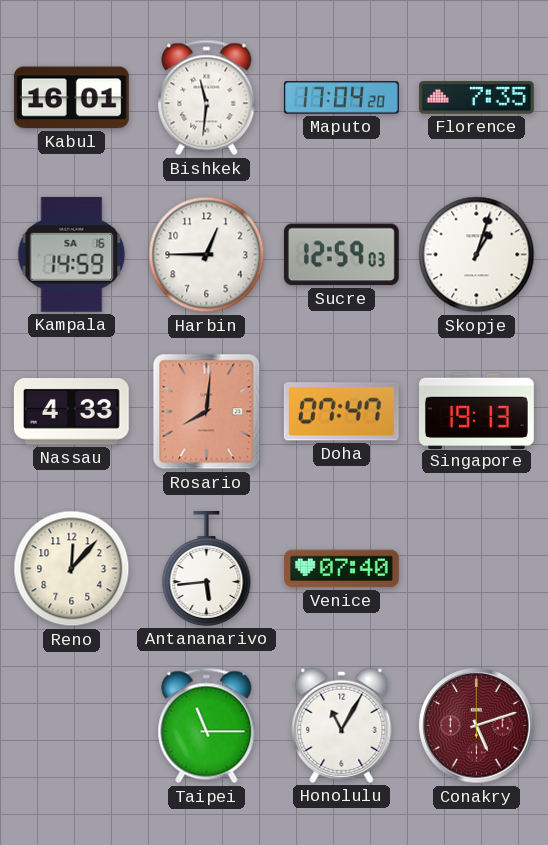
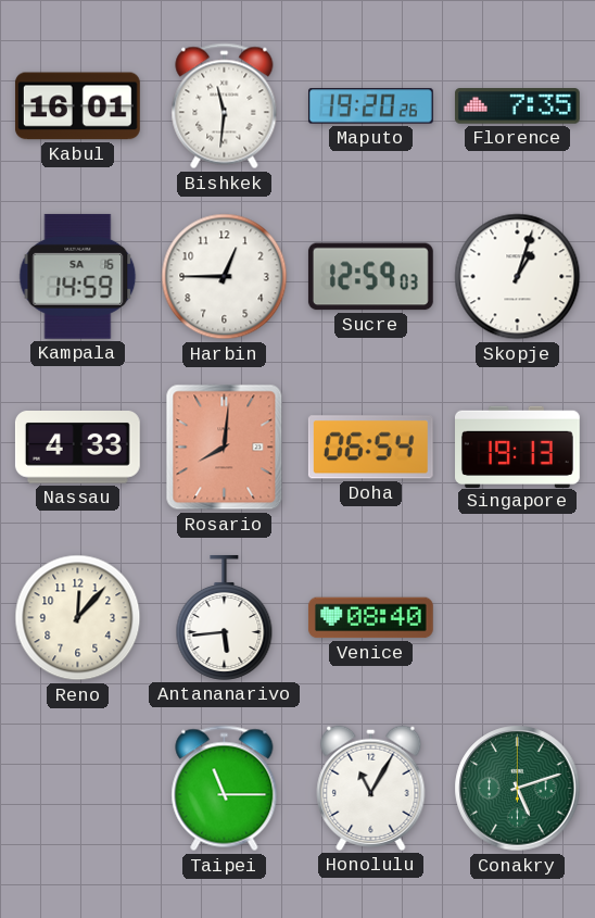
Maputo: 17:04 -> 19:20 (371, 106)
Doha: 07:47 -> 06:54 (370, 448)
Venice: 07:40 -> 08:40 (370, 618)
Conakry dial: burgundy -> green (518, 789)
